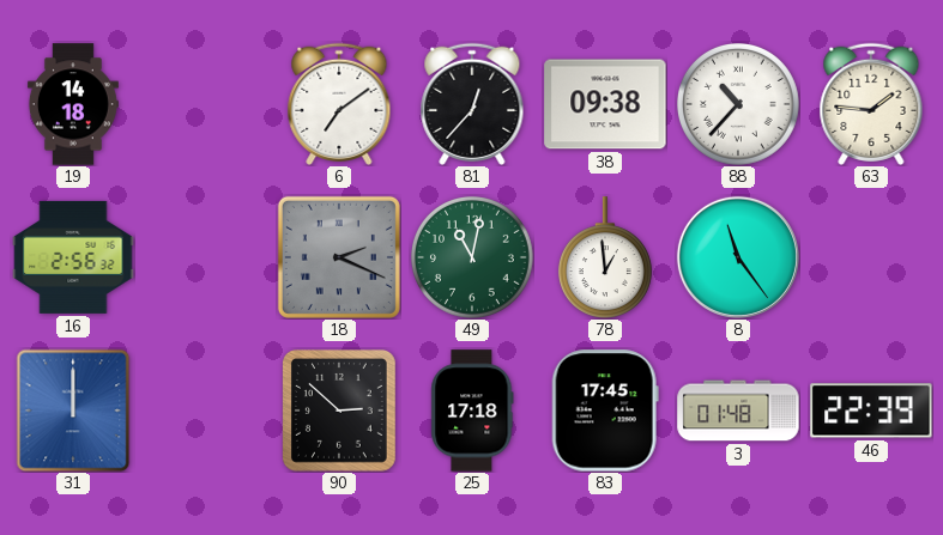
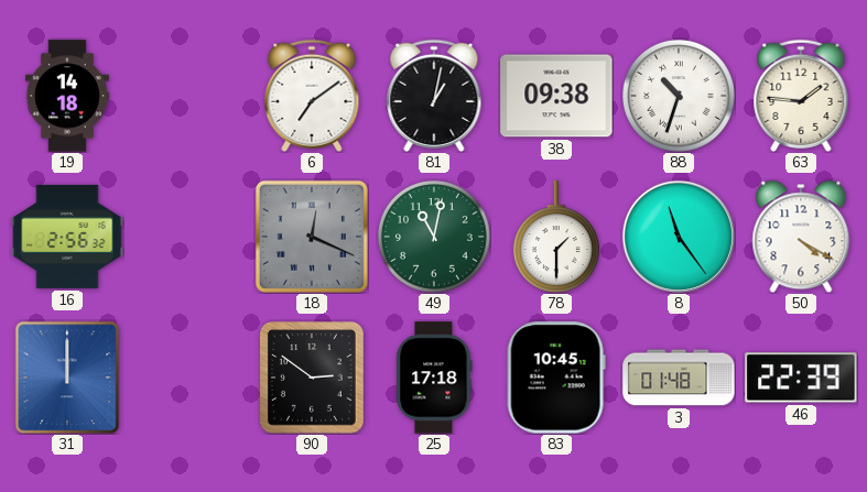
81: 12:37 -> 1:02 (434, 96)
88: 10:37 -> 10:33 (680, 97)
18: 2:19 -> 12:19 (312, 237)
78: 12:59 -> 1:30 (556, 237)
50: none -> 4:20 (801, 237)
90: 2:52 -> 2:51 (313, 379)
83: 17:45 -> 10:45 (556, 378)
